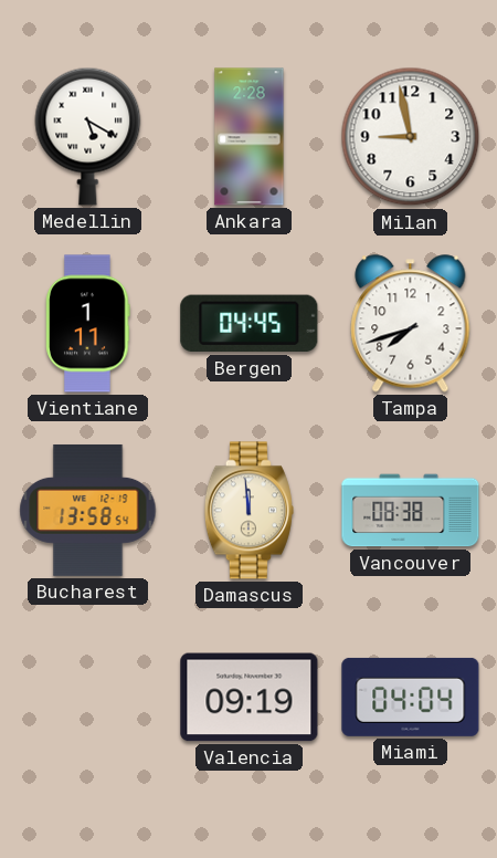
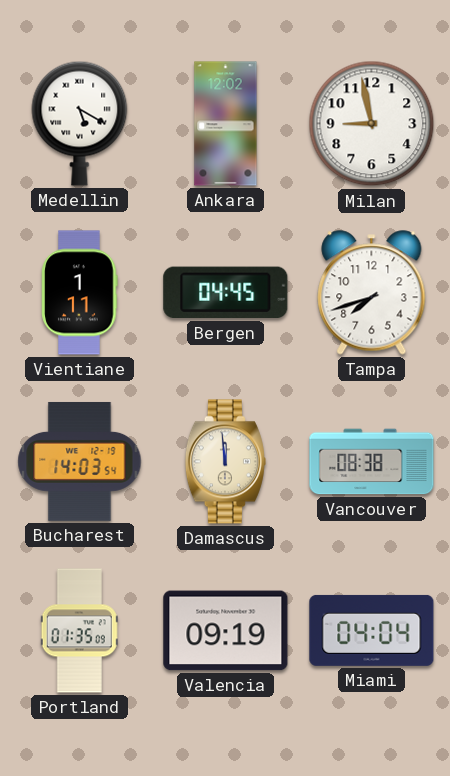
Ankara: 2:28 -> 12:02 (226, 124)
Bucharest: 13:58 -> 14:03 (80, 461)
Portland: none -> 01:35 (79, 631)
